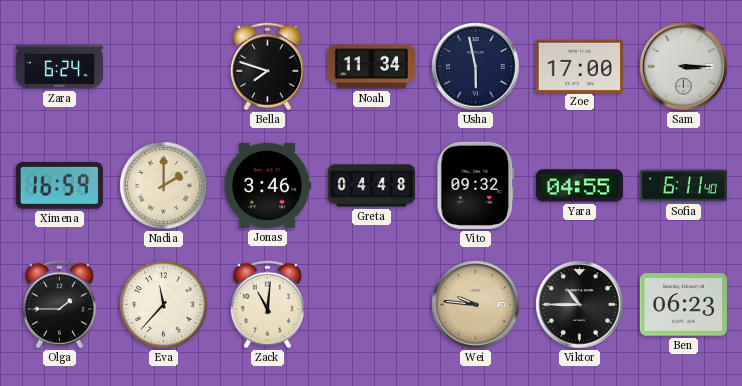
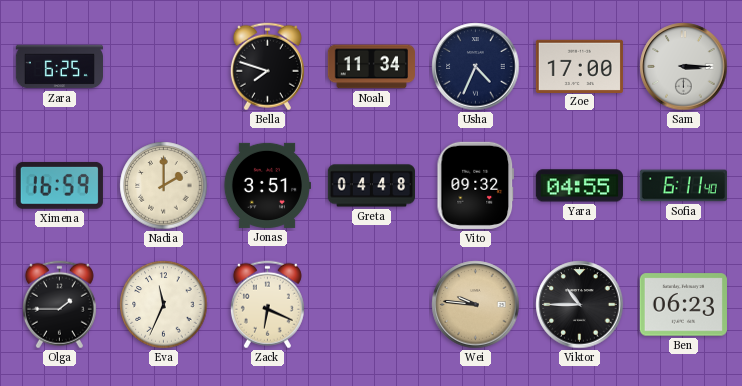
Zara: 6:24 -> 6:25 (59, 67)
Usha: 5:58 -> 4:34 (476, 67)
Jonas: 3:46 -> 3:51 (267, 185)
Eva: 11:37 -> 11:34 (164, 305)
Zack: 11:01 -> 6:19 (267, 305)
